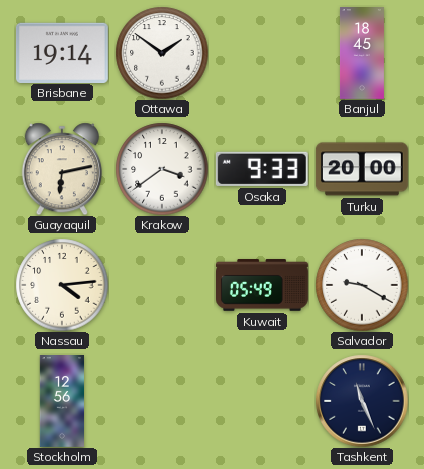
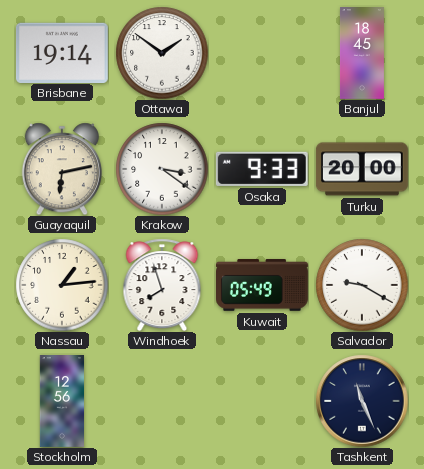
Krakow: 3:39 -> 3:21 (162, 169)
Nassau: 4:14 -> 1:14 (62, 285)
Windhoek: none -> 7:57 (162, 285)
